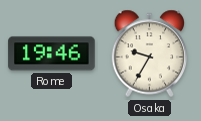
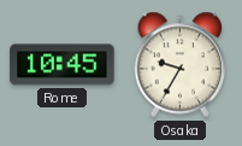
Rome: 19:46 -> 10:45 (63, 65)
